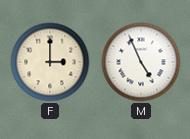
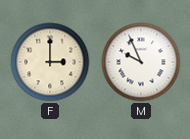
M: 4:56 -> 9:56 (141, 62)
